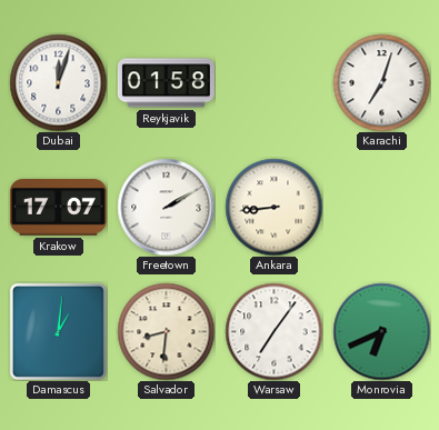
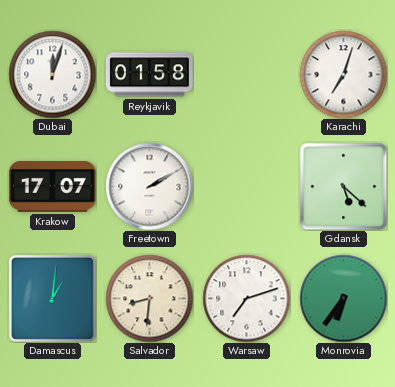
Ankara: 8:44 -> none (273, 207)
Gdansk: none -> 5:22 (343, 186)
Warsaw: 7:06 -> 7:12 (246, 298)
Monrovia: 6:41 -> 6:36 (343, 298)
